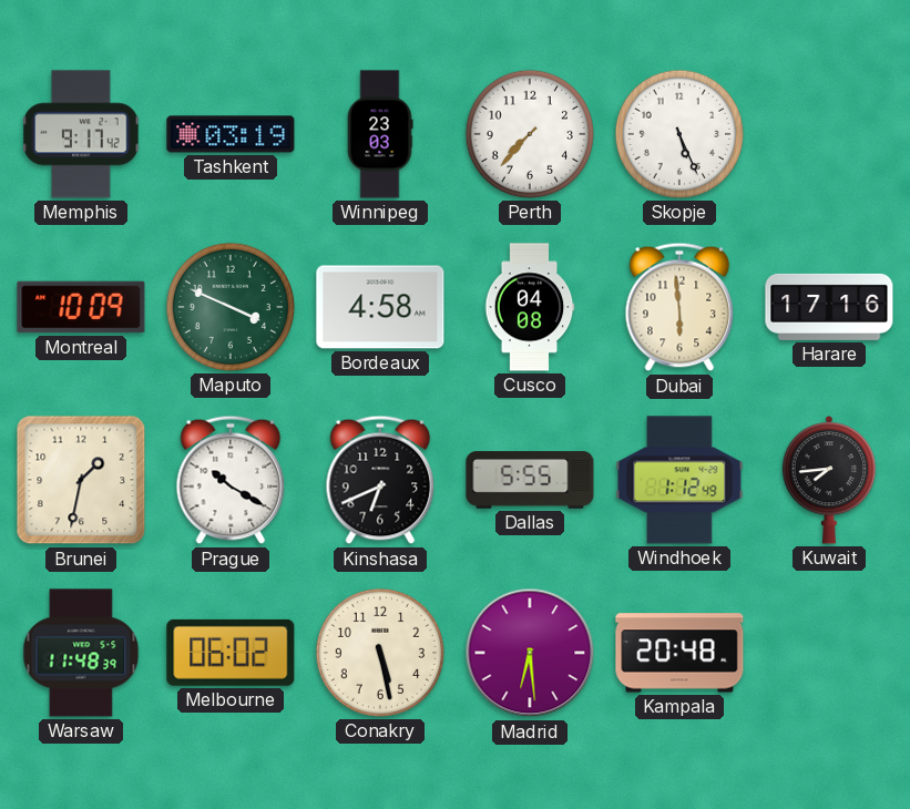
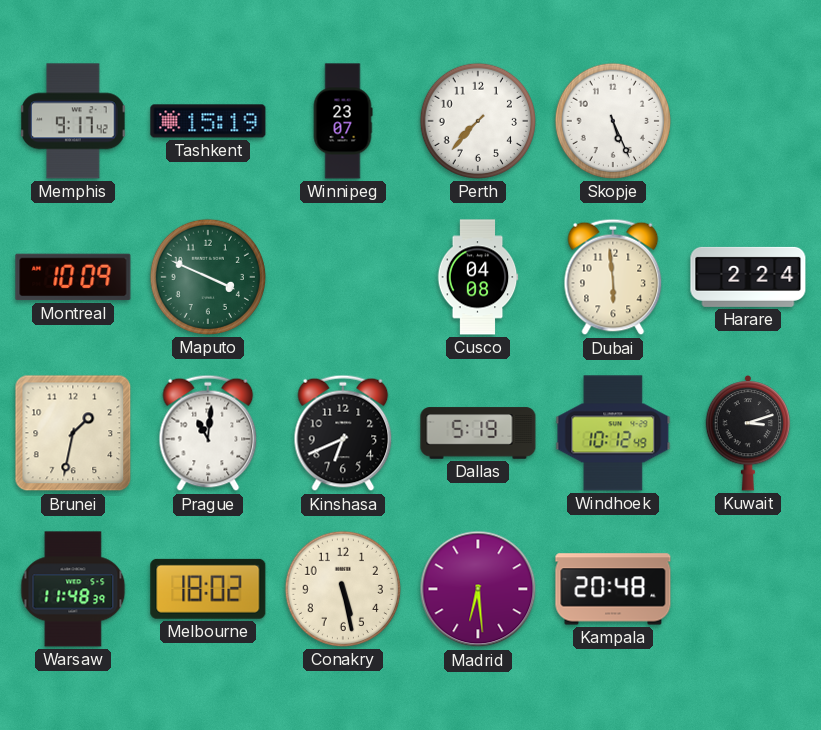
Tashkent: 03:19 -> 15:19 (208, 121)
Winnipeg: 23:03 -> 23:07 (343, 121)
Bordeaux: 4:58 -> none (380, 307)
Harare: 17:16 -> 2:24 (748, 277)
Prague: 10:20 -> 11:01 (208, 433)
Dallas: 5:55 -> 5:19 (478, 433)
Windhoek: 1:12 -> 10:12 (613, 433)
Kuwait: 7:44 -> 3:12 (748, 434)
Melbourne: 06:02 -> 18:02 (208, 589)
